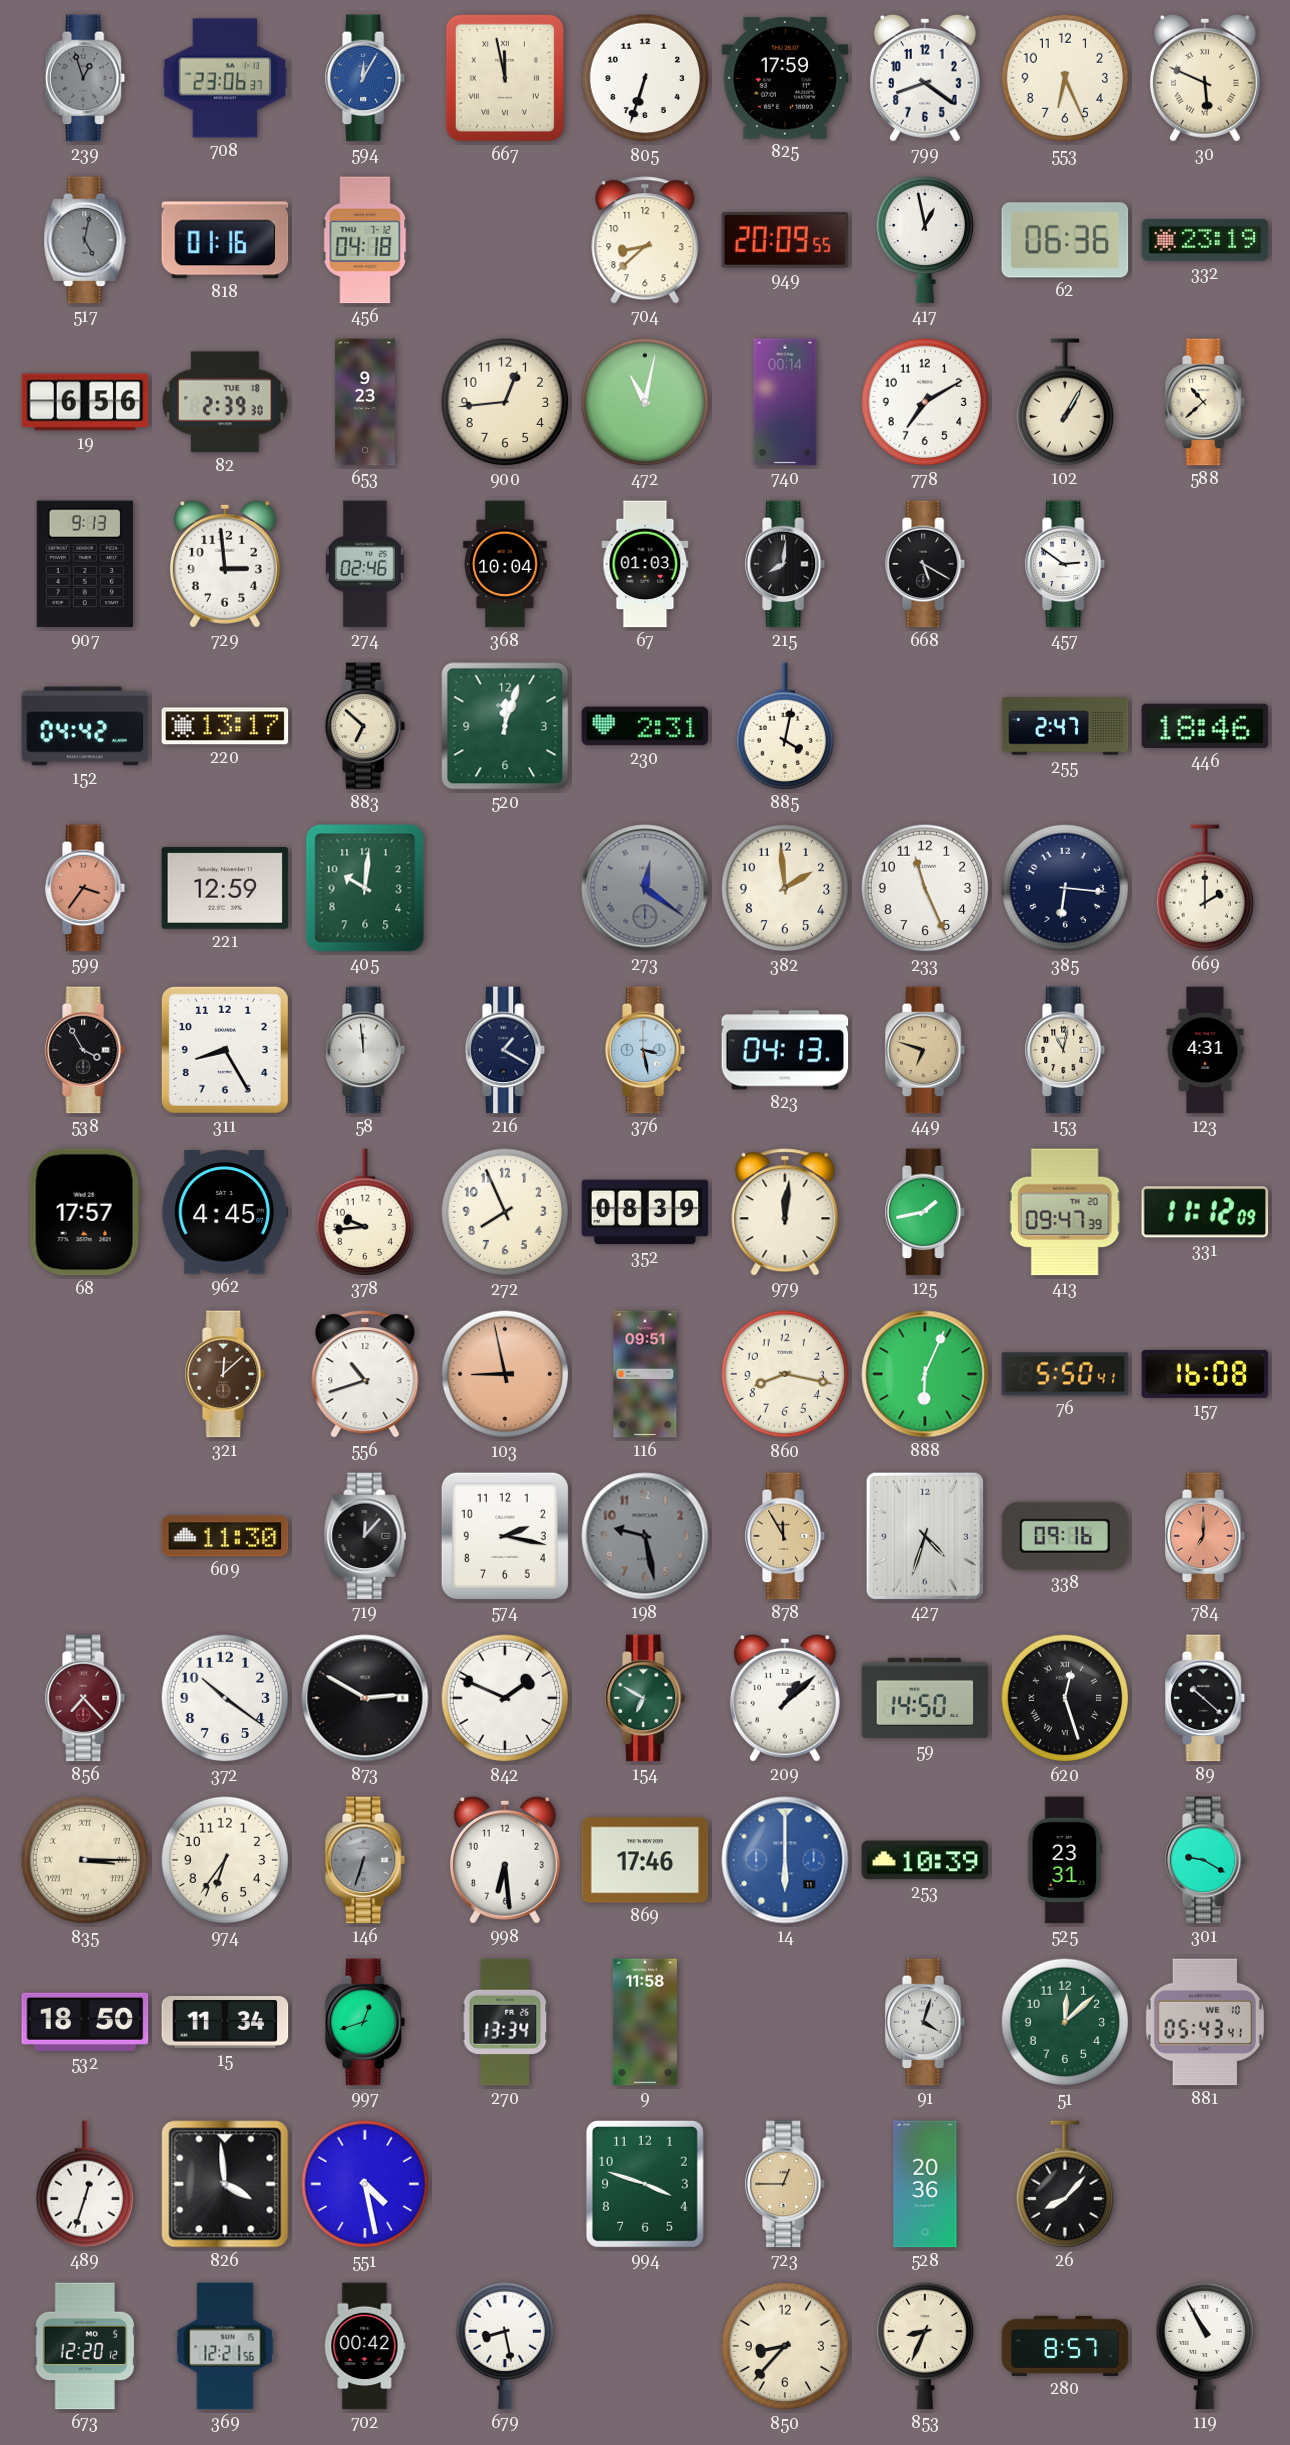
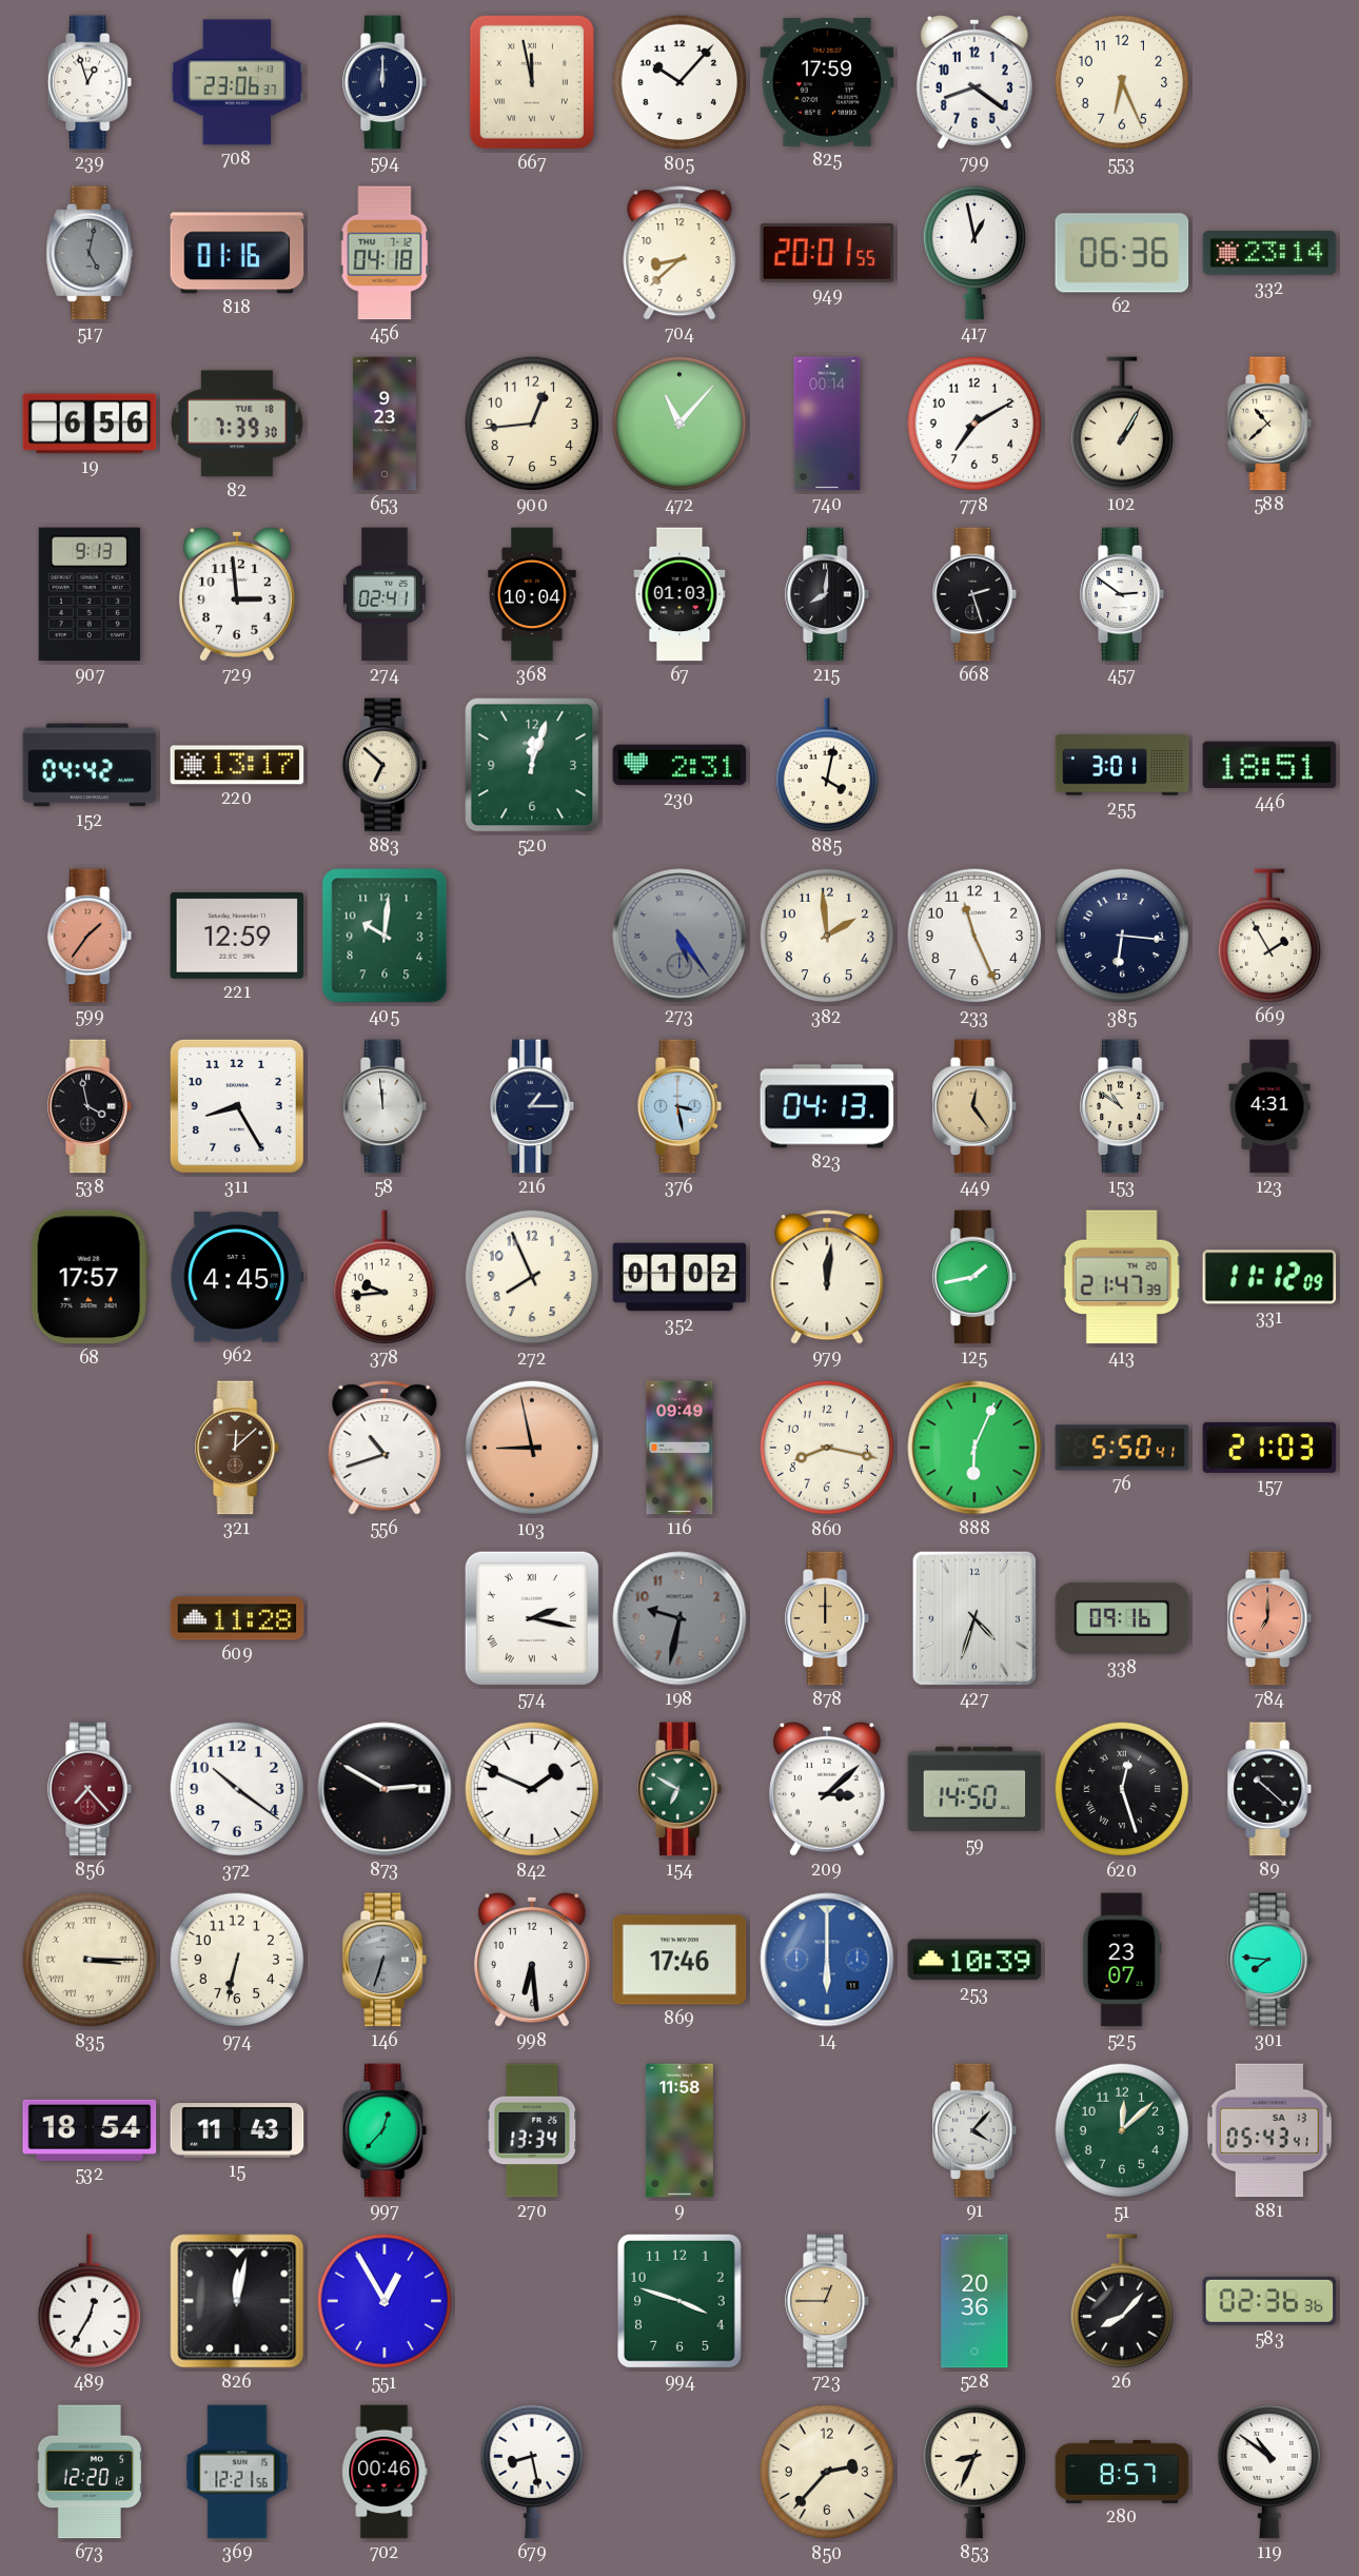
239 dial: grey -> white (91, 82)
594: 12:05 -> 12:00 (386, 82)
594 dial: blue -> navy (386, 82)
805: 6:33 -> 10:07 (679, 82)
30: 5:49 -> none (1205, 78)
949: 20:09 -> 20:01 (827, 254)
332: 23:19 -> 23:14 (1269, 254)
82: 2:39 -> 7:39 (237, 424)
472: 11:02 -> 11:07 (679, 424)
274: 02:46 -> 02:41 (386, 594)
668: 5:20 -> 2:27 (976, 594)
255: 2:47 -> 3:01 (1122, 765)
446: 18:46 -> 18:51 (1269, 765)
599: 3:36 -> 1:36 (91, 936)
273: 12:21 -> 5:24 (679, 936)
669: 2:00 -> 1:55 (1268, 936)
538: 3:55 -> 3:58 (91, 1106)
216: 1:20 -> 1:15 (533, 1106)
449: 6:48 -> 12:24 (976, 1106)
153: 11:02 -> 10:51 (1123, 1106)
352: 08:39 -> 01:02 (679, 1277)
413: 09:47 -> 21:47 (1122, 1277)
116: 09:51 -> 09:49 (679, 1448)
157: 16:08 -> 21:03 (1269, 1448)
609: 11:30 -> 11:28 (237, 1618)
719: 12:07 -> none (365, 1536)
574 numerals: Arabic -> Roman (532, 1618)
198: 9:28 -> 9:32 (679, 1618)
878: 11:55 -> 12:00 (828, 1618)
209: 1:08 -> 3:08 (827, 1789)
974: 6:36 -> 6:32 (237, 1960)
525: 23:31 -> 23:07 (1122, 1960)
301: 9:20 -> 7:46 (1271, 1960)
532: 18:50 -> 18:54 (90, 2130)
15: 11:34 -> 11:43 (237, 2131)
997: 12:42 -> 12:37 (386, 2130)
91: 4:03 -> 4:07 (976, 2130)
881 date: WE 10 -> SA 13 (1269, 2130)
489: 12:33 -> 12:35 (88, 2301)
826: 3:59 -> 12:02 (237, 2301)
551: 4:28 -> 12:55 (385, 2301)
583: none -> 02:36 (1269, 2301)
702: 00:42 -> 00:46 (385, 2472)
850: 8:37 -> 2:37 (827, 2472)
119: 10:55 -> 10:51 (1268, 2472)
